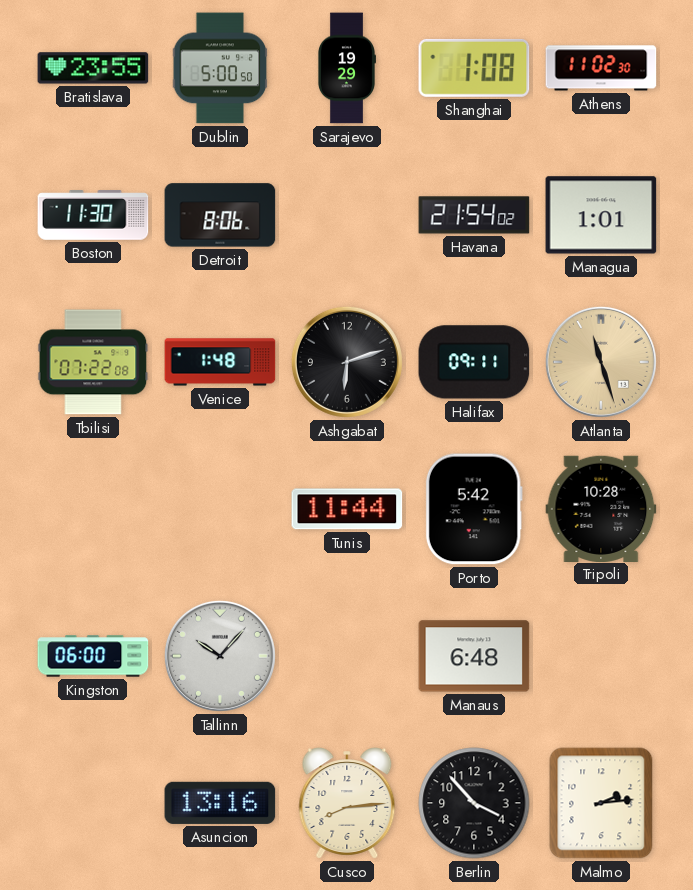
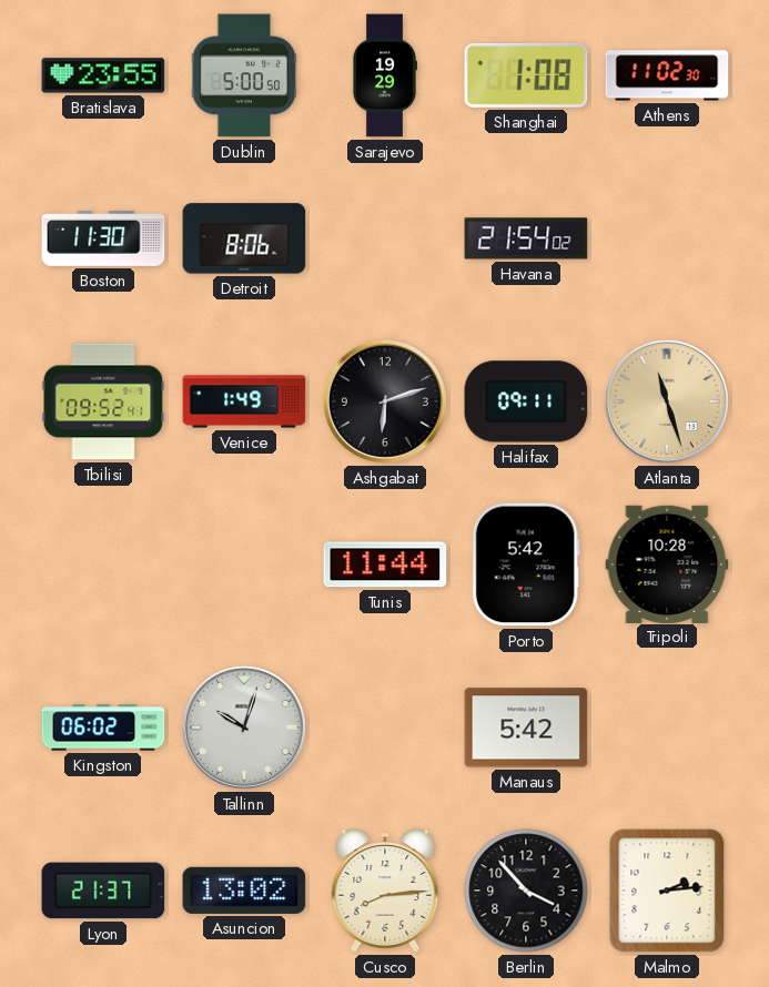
Managua: 1:01 -> none (601, 215)
Tbilisi: 07:22 -> 09:52 (103, 401)
Venice: 1:48 -> 1:49 (244, 401)
Kingston: 06:00 -> 06:02 (103, 727)
Tallinn: 10:07 -> 10:03 (244, 727)
Manaus: 6:48 -> 5:42 (526, 727)
Lyon: none -> 21:37 (103, 891)
Asuncion: 13:16 -> 13:02 (244, 891)
